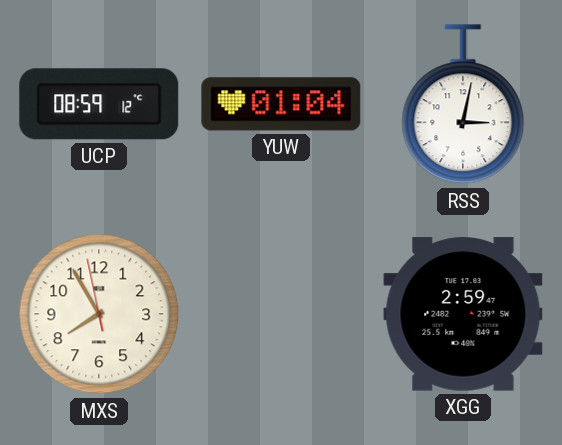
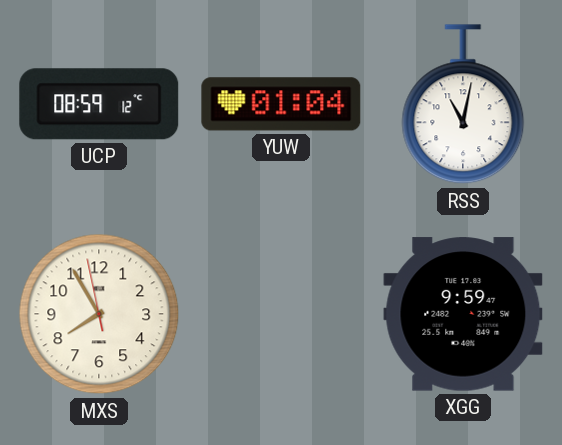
RSS: 3:02 -> 11:02 (463, 105)
XGG: 2:59 -> 9:59 (463, 314)
